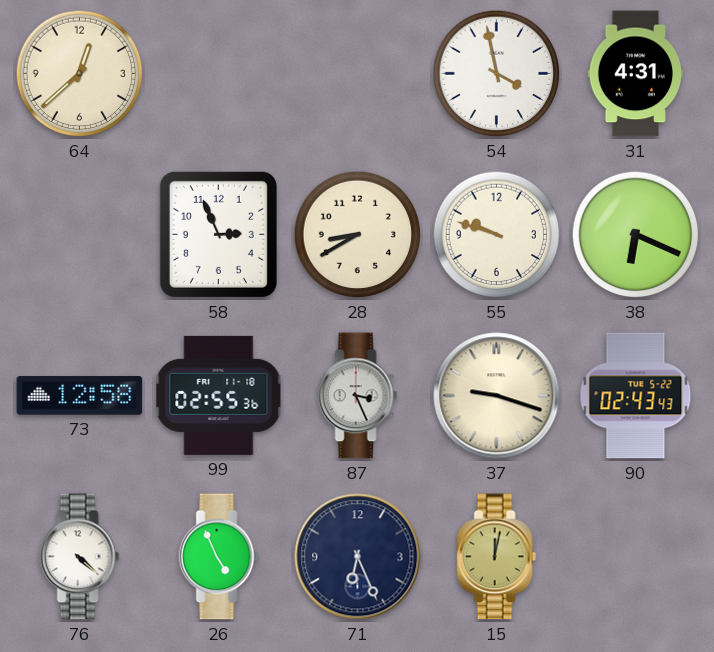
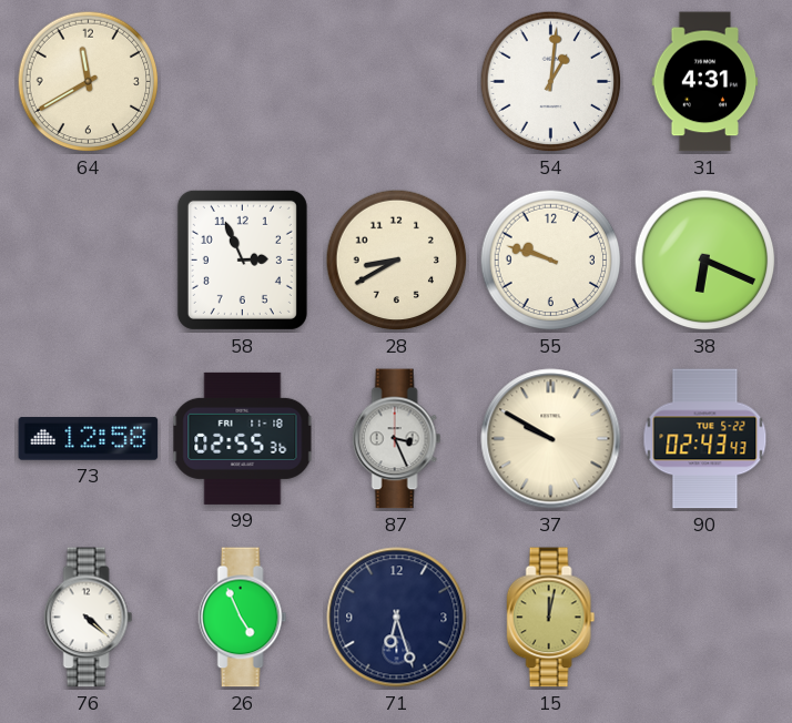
64: 12:38 -> 11:40 (89, 82)
54: 3:58 -> 1:01 (551, 82)
37: 9:18 -> 9:50 (551, 439)
71: 6:26 -> 6:27 (397, 618)
